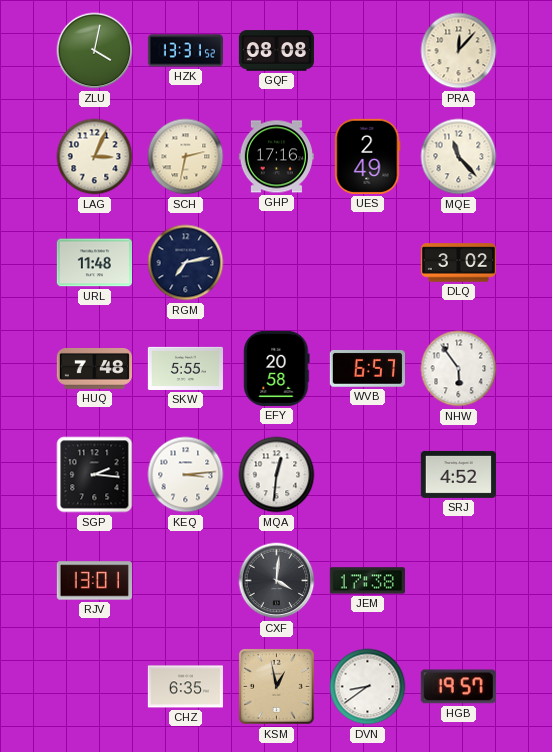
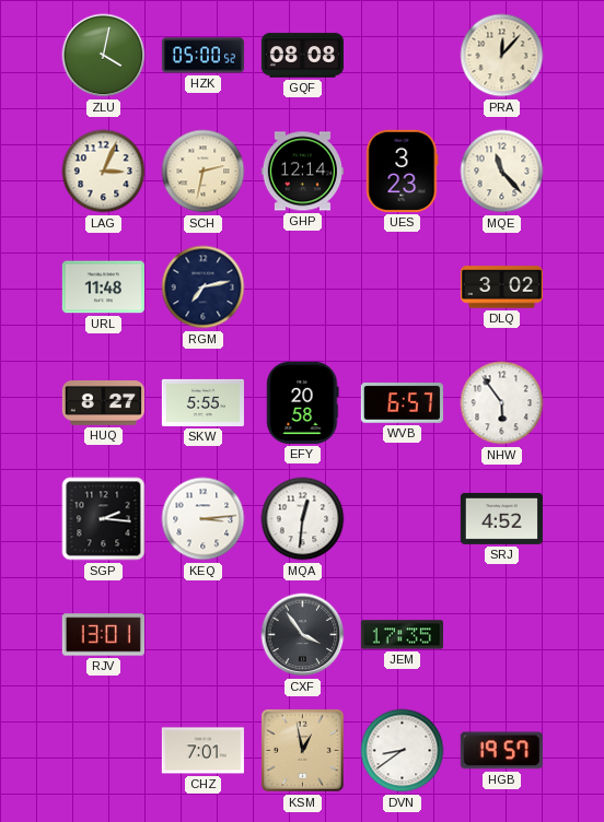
HZK: 13:31 -> 05:00 (202, 56)
GHP: 17:16 -> 12:14 (302, 172)
UES: 2:49 -> 3:23 (403, 171)
HUQ: 7:48 -> 8:27 (103, 403)
CXF: 4:01 -> 3:54 (303, 635)
JEM: 17:38 -> 17:35 (402, 635)
CHZ: 6:35 -> 7:01 (202, 751)
